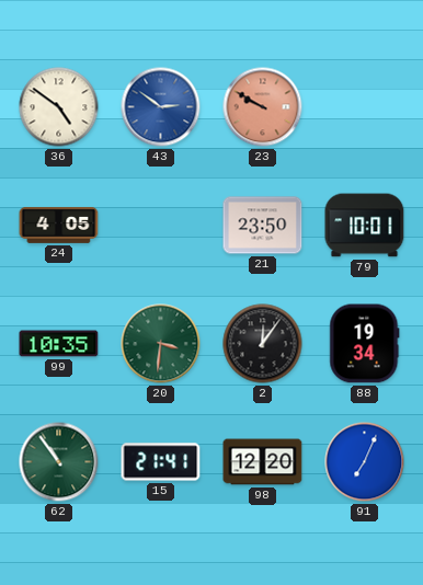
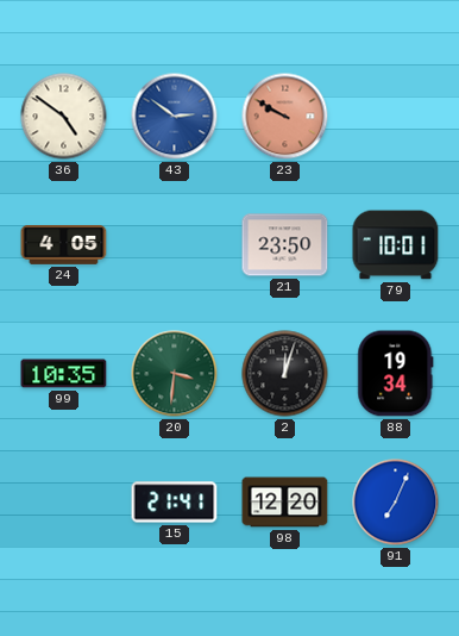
2: 12:06 -> 12:03 (285, 374)
62: 10:54 -> none (59, 462)
